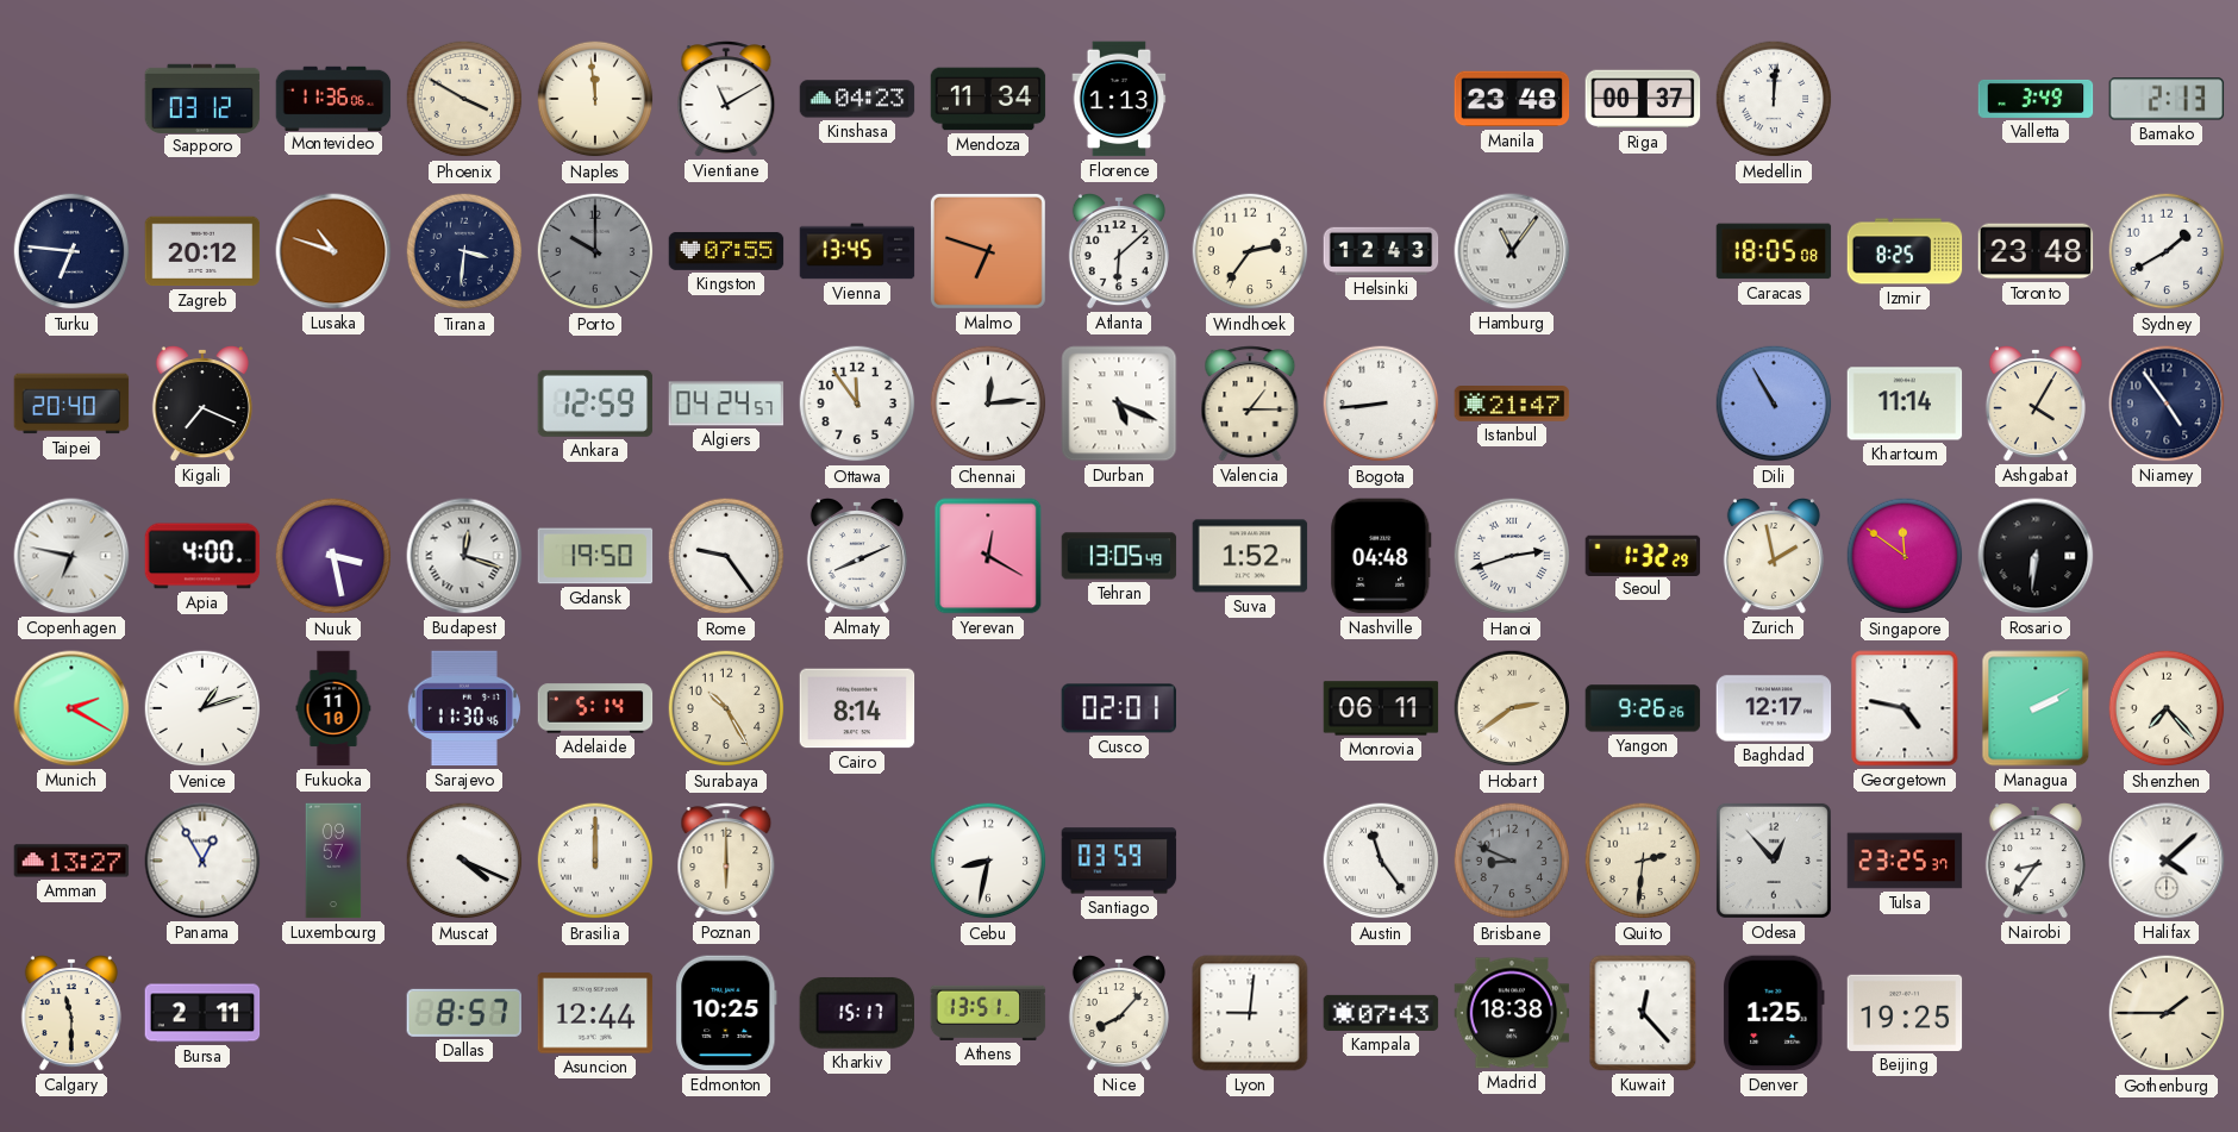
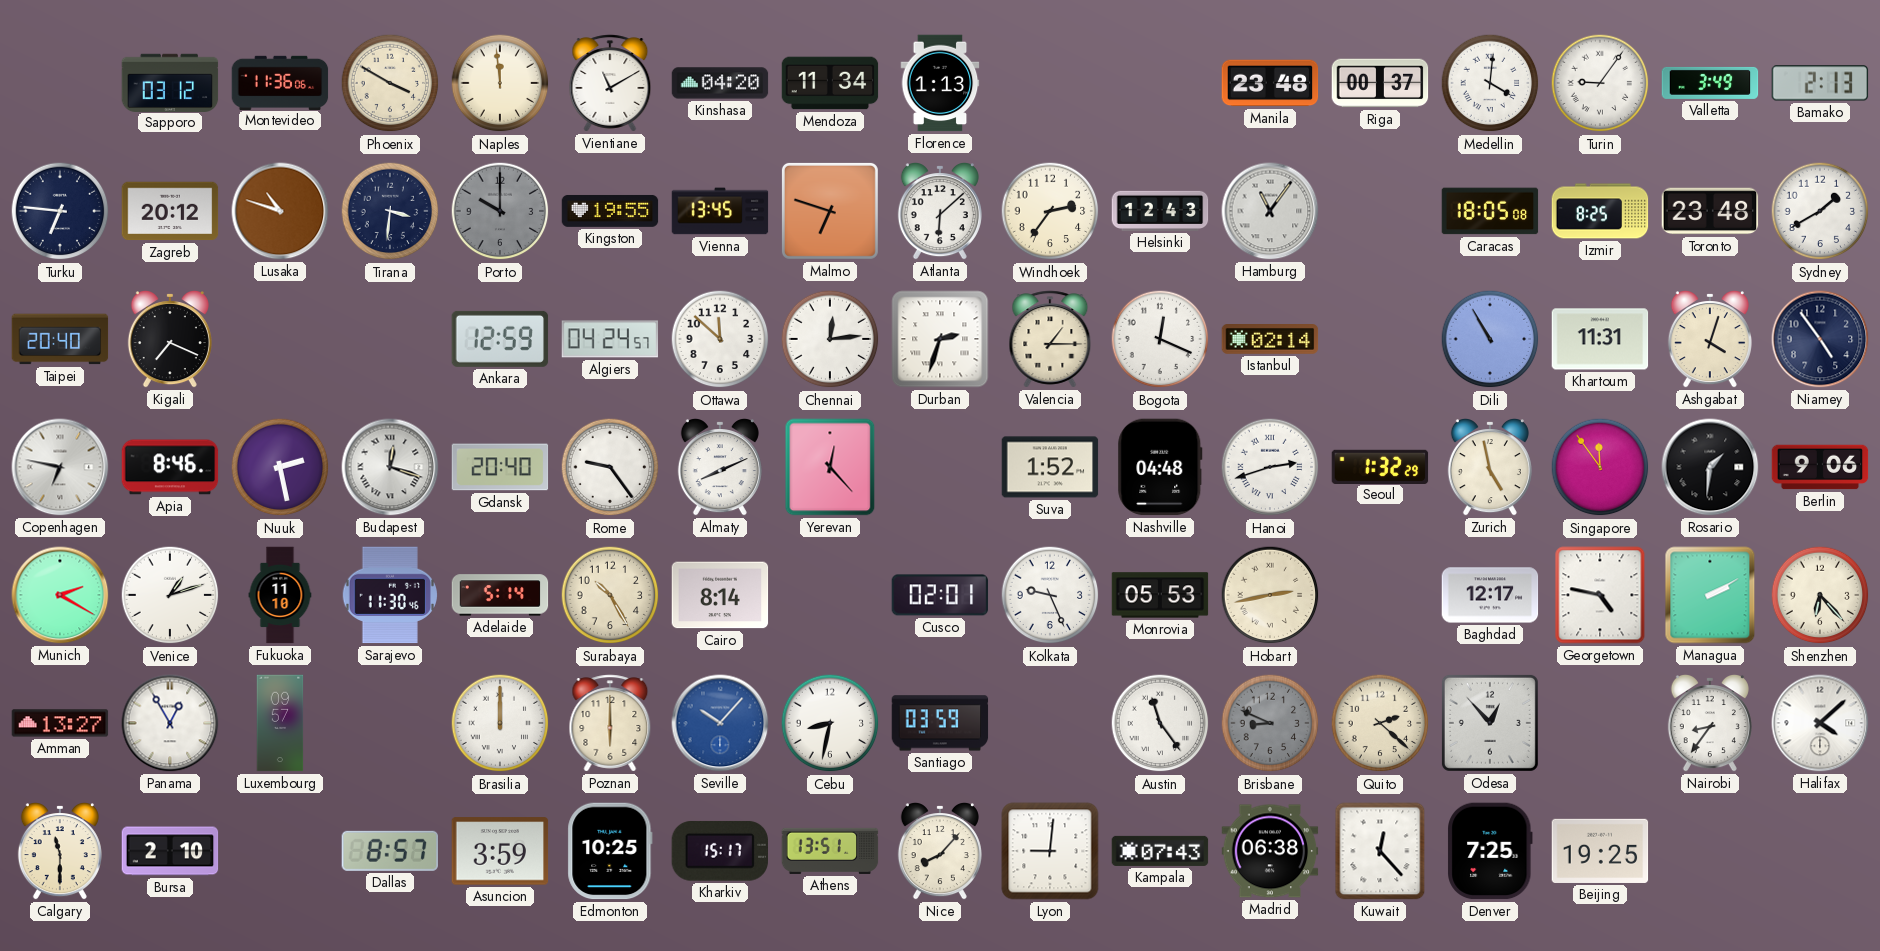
Kinshasa: 04:23 -> 04:20 (720, 83)
Medellin: 12:01 -> 4:01 (1490, 83)
Turin: none -> 9:06 (1600, 83)
Kingston: 07:55 -> 19:55 (610, 211)
Ottawa: 11:54 -> 11:52 (720, 339)
Durban: 5:19 -> 2:33 (940, 339)
Bogota: 8:44 -> 12:19 (1160, 339)
Istanbul: 21:47 -> 02:14 (1270, 340)
Khartoum: 11:14 -> 11:31 (1600, 339)
Ashgabat: 4:05 -> 4:03 (1710, 340)
Apia: 4:00 -> 8:46 (170, 467)
Nuuk: 3:28 -> 2:28 (280, 467)
Gdansk: 19:50 -> 20:40 (500, 467)
Yerevan: 12:20 -> 12:23 (830, 467)
Tehran: 13:05 -> none (1119, 556)
Zurich: 1:58 -> 4:58 (1490, 468)
Singapore: 11:51 -> 11:54 (1600, 467)
Rosario: 6:31 -> 1:31 (1710, 467)
Berlin: none -> 9:06 (1820, 467)
Kolkata: none -> 9:26 (1050, 595)
Monrovia: 06:11 -> 05:53 (1160, 595)
Hobart: 2:39 -> 2:43 (1270, 595)
Yangon: 9:26 -> none (1643, 708)
Shenzhen: 7:23 -> 6:23 (1820, 595)
Muscat: 4:19 -> none (464, 861)
Seville: none -> 10:07 (720, 723)
Quito: 2:31 -> 2:22 (1380, 723)
Tulsa: 23:25 -> none (1905, 861)
Bursa: 2:11 -> 2:10 (170, 851)
Asuncion: 12:44 -> 3:59 (500, 851)
Madrid: 18:38 -> 06:38 (1270, 851)
Denver: 1:25 -> 7:25 (1490, 851)
Gothenburg: 1:45 -> none (2167, 1013)
